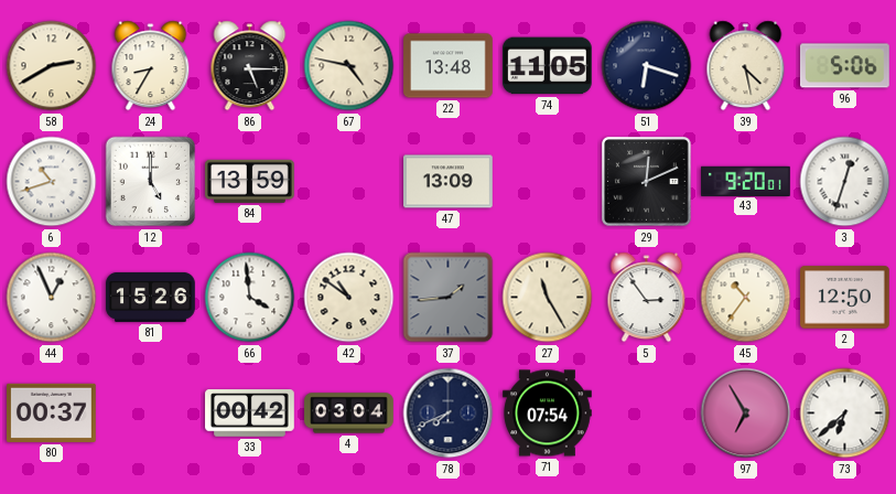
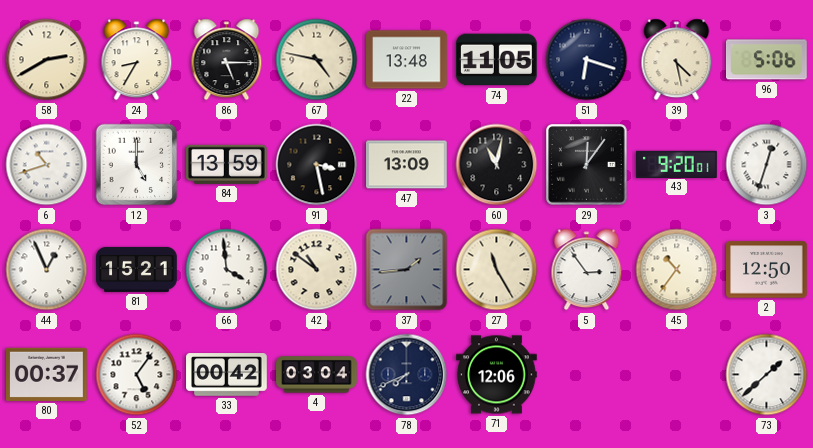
91: none -> 3:28 (317, 165)
60: none -> 11:02 (497, 165)
29: 12:11 -> 12:06 (587, 165)
81: 15:26 -> 15:21 (137, 269)
52: none -> 5:06 (137, 375)
71: 07:54 -> 12:06 (497, 375)
97: 6:55 -> none (746, 414)
73: 6:38 -> 1:38 (767, 375)
